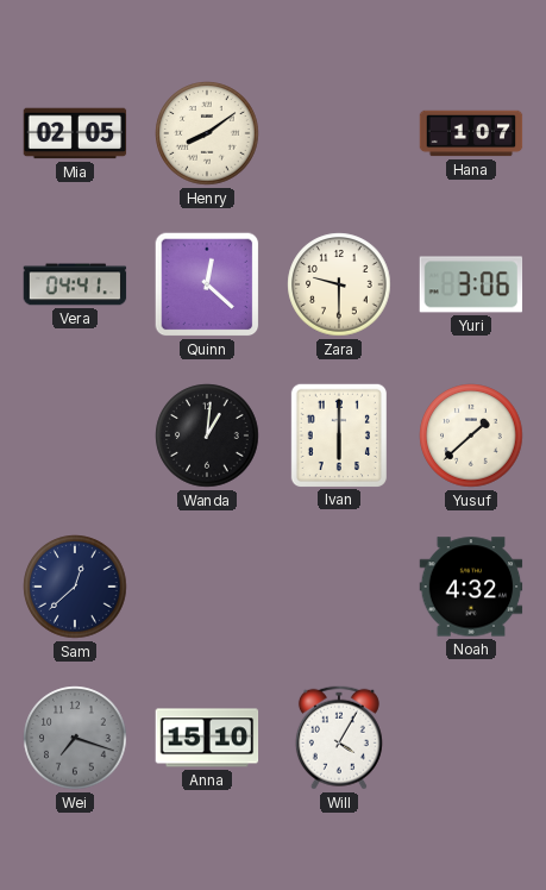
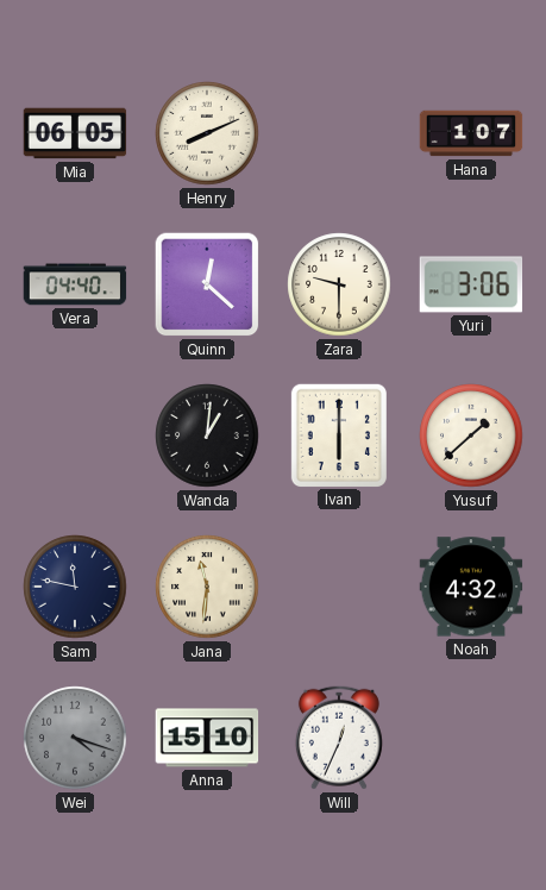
Mia: 02:05 -> 06:05 (75, 133)
Henry: 8:09 -> 8:11 (207, 133)
Vera: 04:41 -> 04:40 (75, 284)
Sam: 12:38 -> 11:47 (75, 587)
Jana: none -> 11:31 (207, 587)
Wei: 7:18 -> 4:18 (75, 738)
Will: 4:05 -> 12:34 (339, 738)
